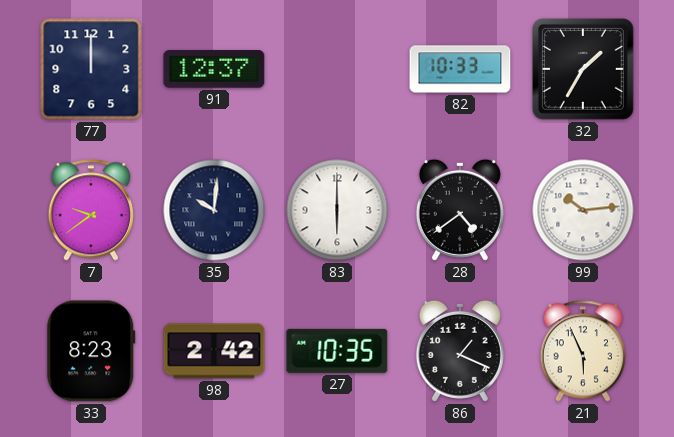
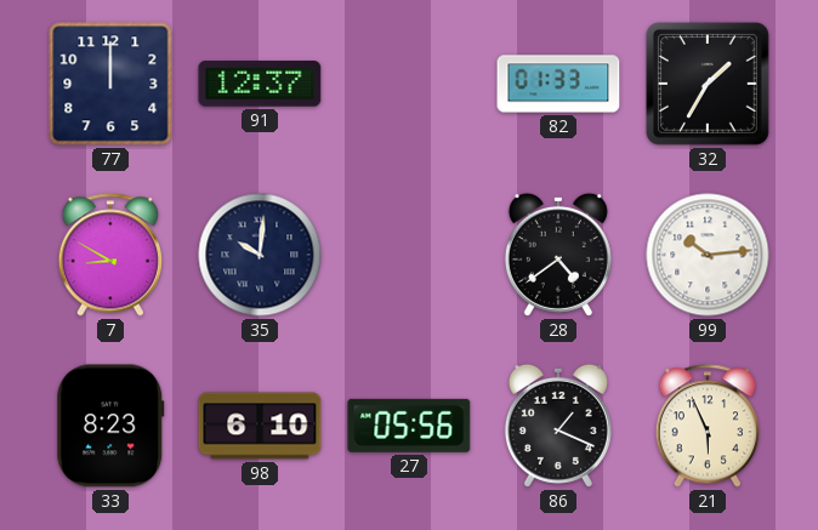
82: 10:33 -> 01:33 (558, 84)
7: 9:39 -> 8:50 (109, 255)
83: 6:00 -> none (337, 210)
98: 2:42 -> 6:10 (260, 426)
27: 10:35 -> 05:56 (409, 426)
